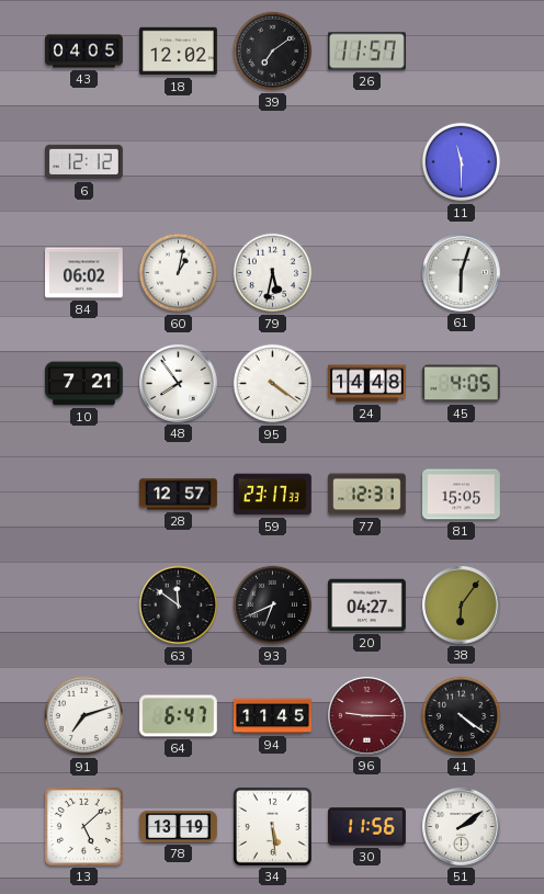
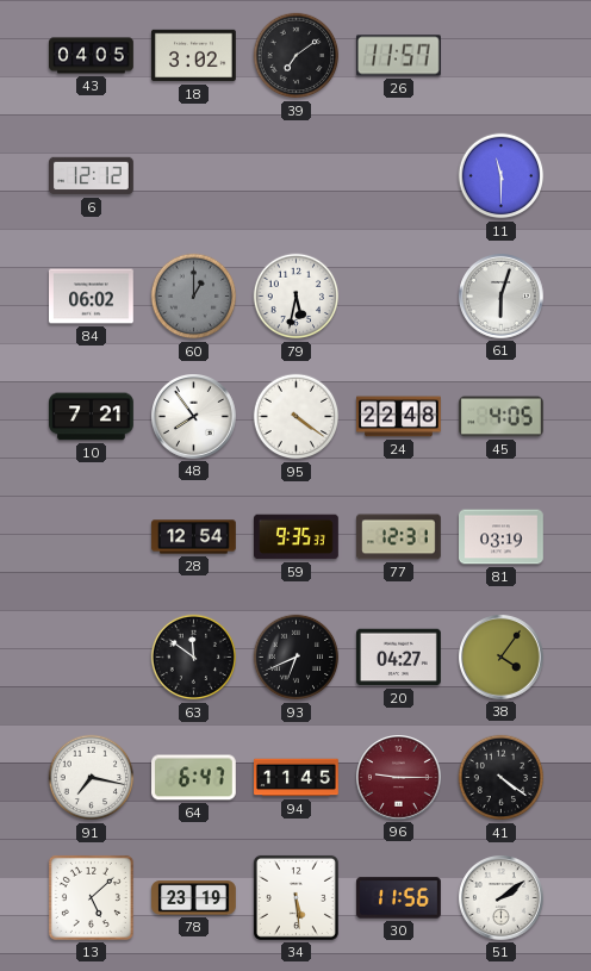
18: 12:02 -> 3:02 (194, 56)
60: 1:02 -> 1:00 (194, 297)
60 dial: white -> grey (194, 297)
24: 14:48 -> 22:48 (399, 417)
28: 12:57 -> 12:54 (194, 537)
59: 23:17 -> 9:35 (297, 537)
81: 15:05 -> 03:19 (502, 537)
38: 6:06 -> 4:06 (502, 658)
91: 7:12 -> 7:17 (92, 778)
78: 13:19 -> 23:19 (194, 898)
